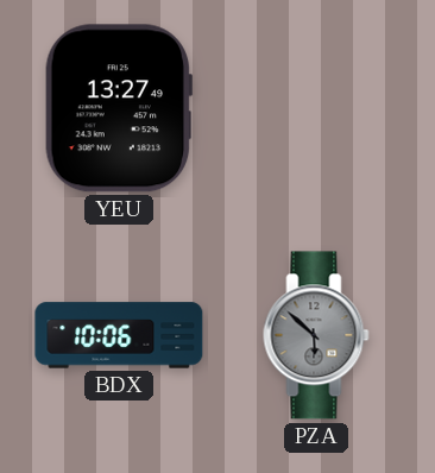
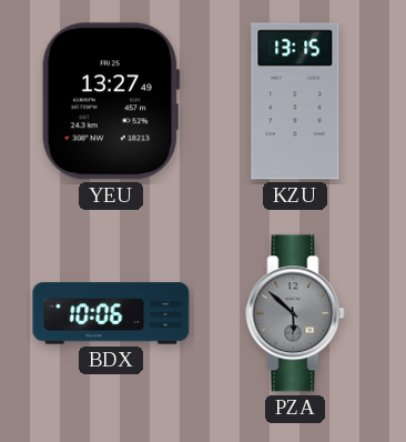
KZU: none -> 13:15 (295, 101)
